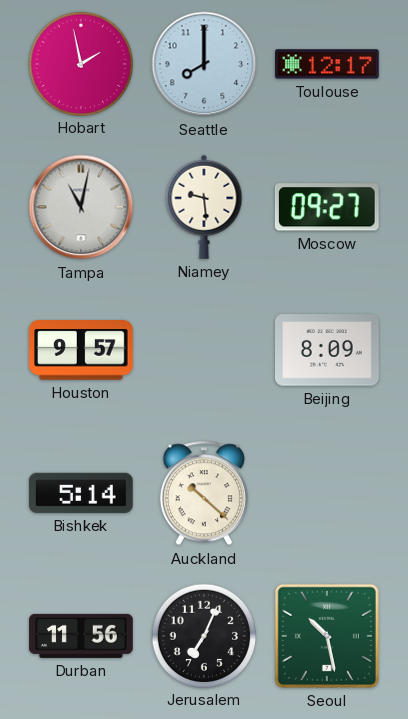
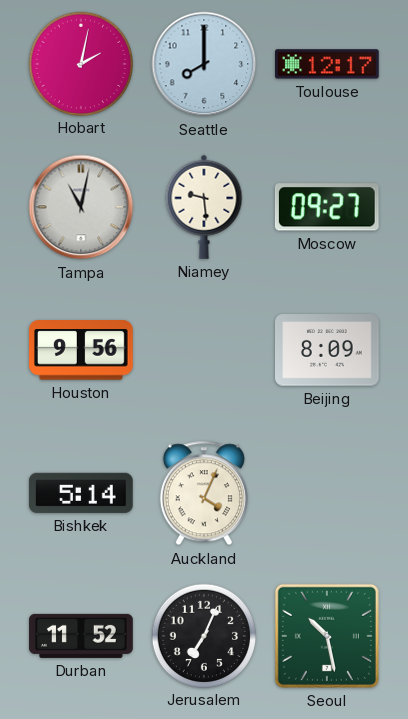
Hobart: 1:58 -> 2:02 (80, 63)
Houston: 9:57 -> 9:56 (82, 350)
Auckland: 10:22 -> 4:04 (204, 493)
Durban: 11:56 -> 11:52 (81, 636)
